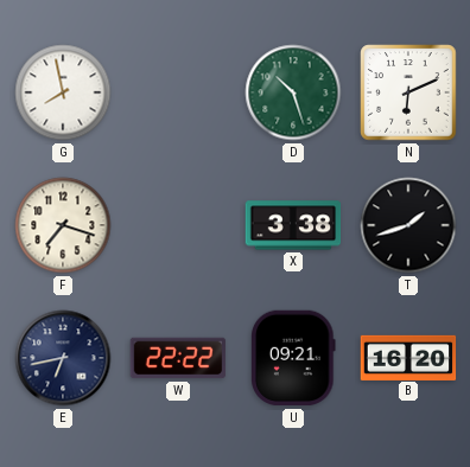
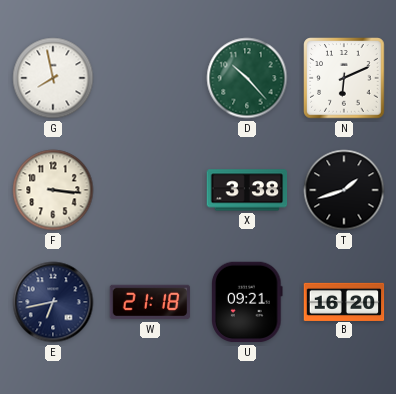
D: 10:27 -> 10:23 (247, 78)
F: 7:18 -> 3:16 (53, 190)
W: 22:22 -> 21:18 (150, 302)
